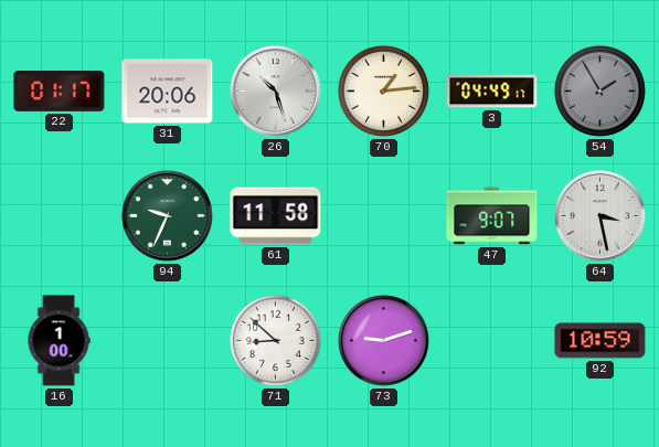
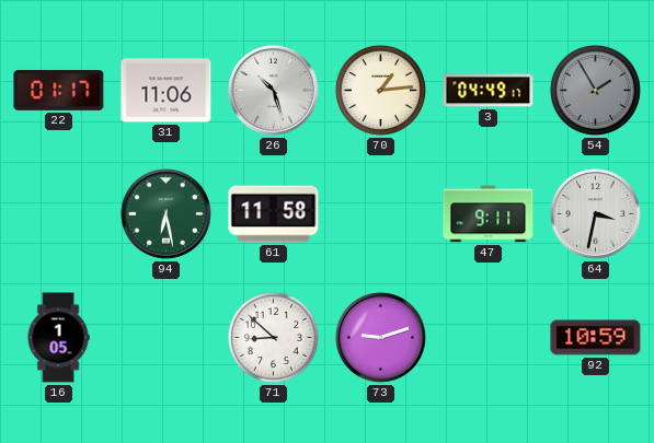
31: 20:06 -> 11:06 (167, 91)
94: 9:34 -> 6:28 (165, 213)
47: 9:07 -> 9:11 (489, 214)
64: 3:28 -> 3:32 (595, 213)
16: 1:00 -> 1:05 (58, 338)
